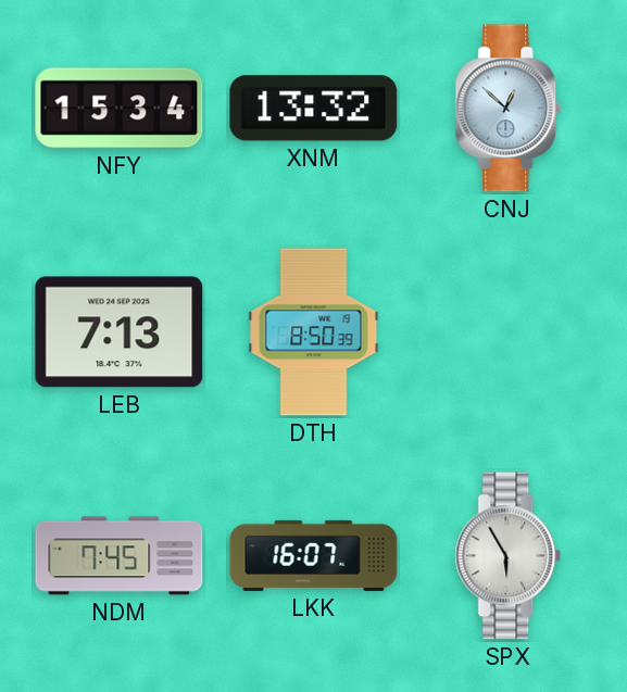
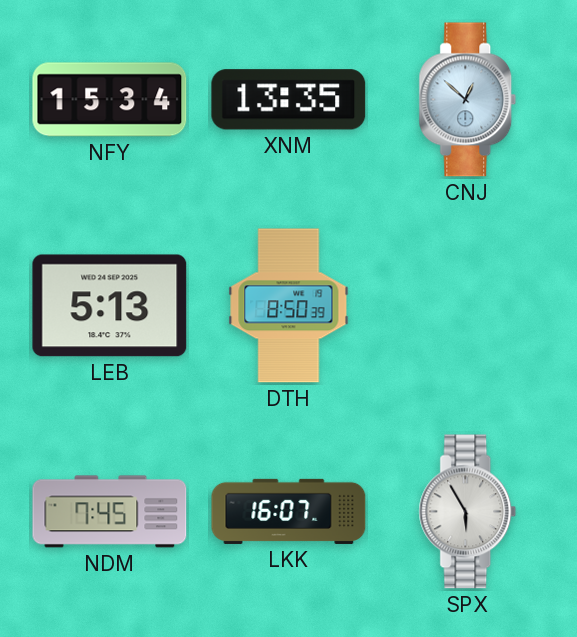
XNM: 13:32 -> 13:35 (289, 100)
LEB: 7:13 -> 5:13 (110, 306)
